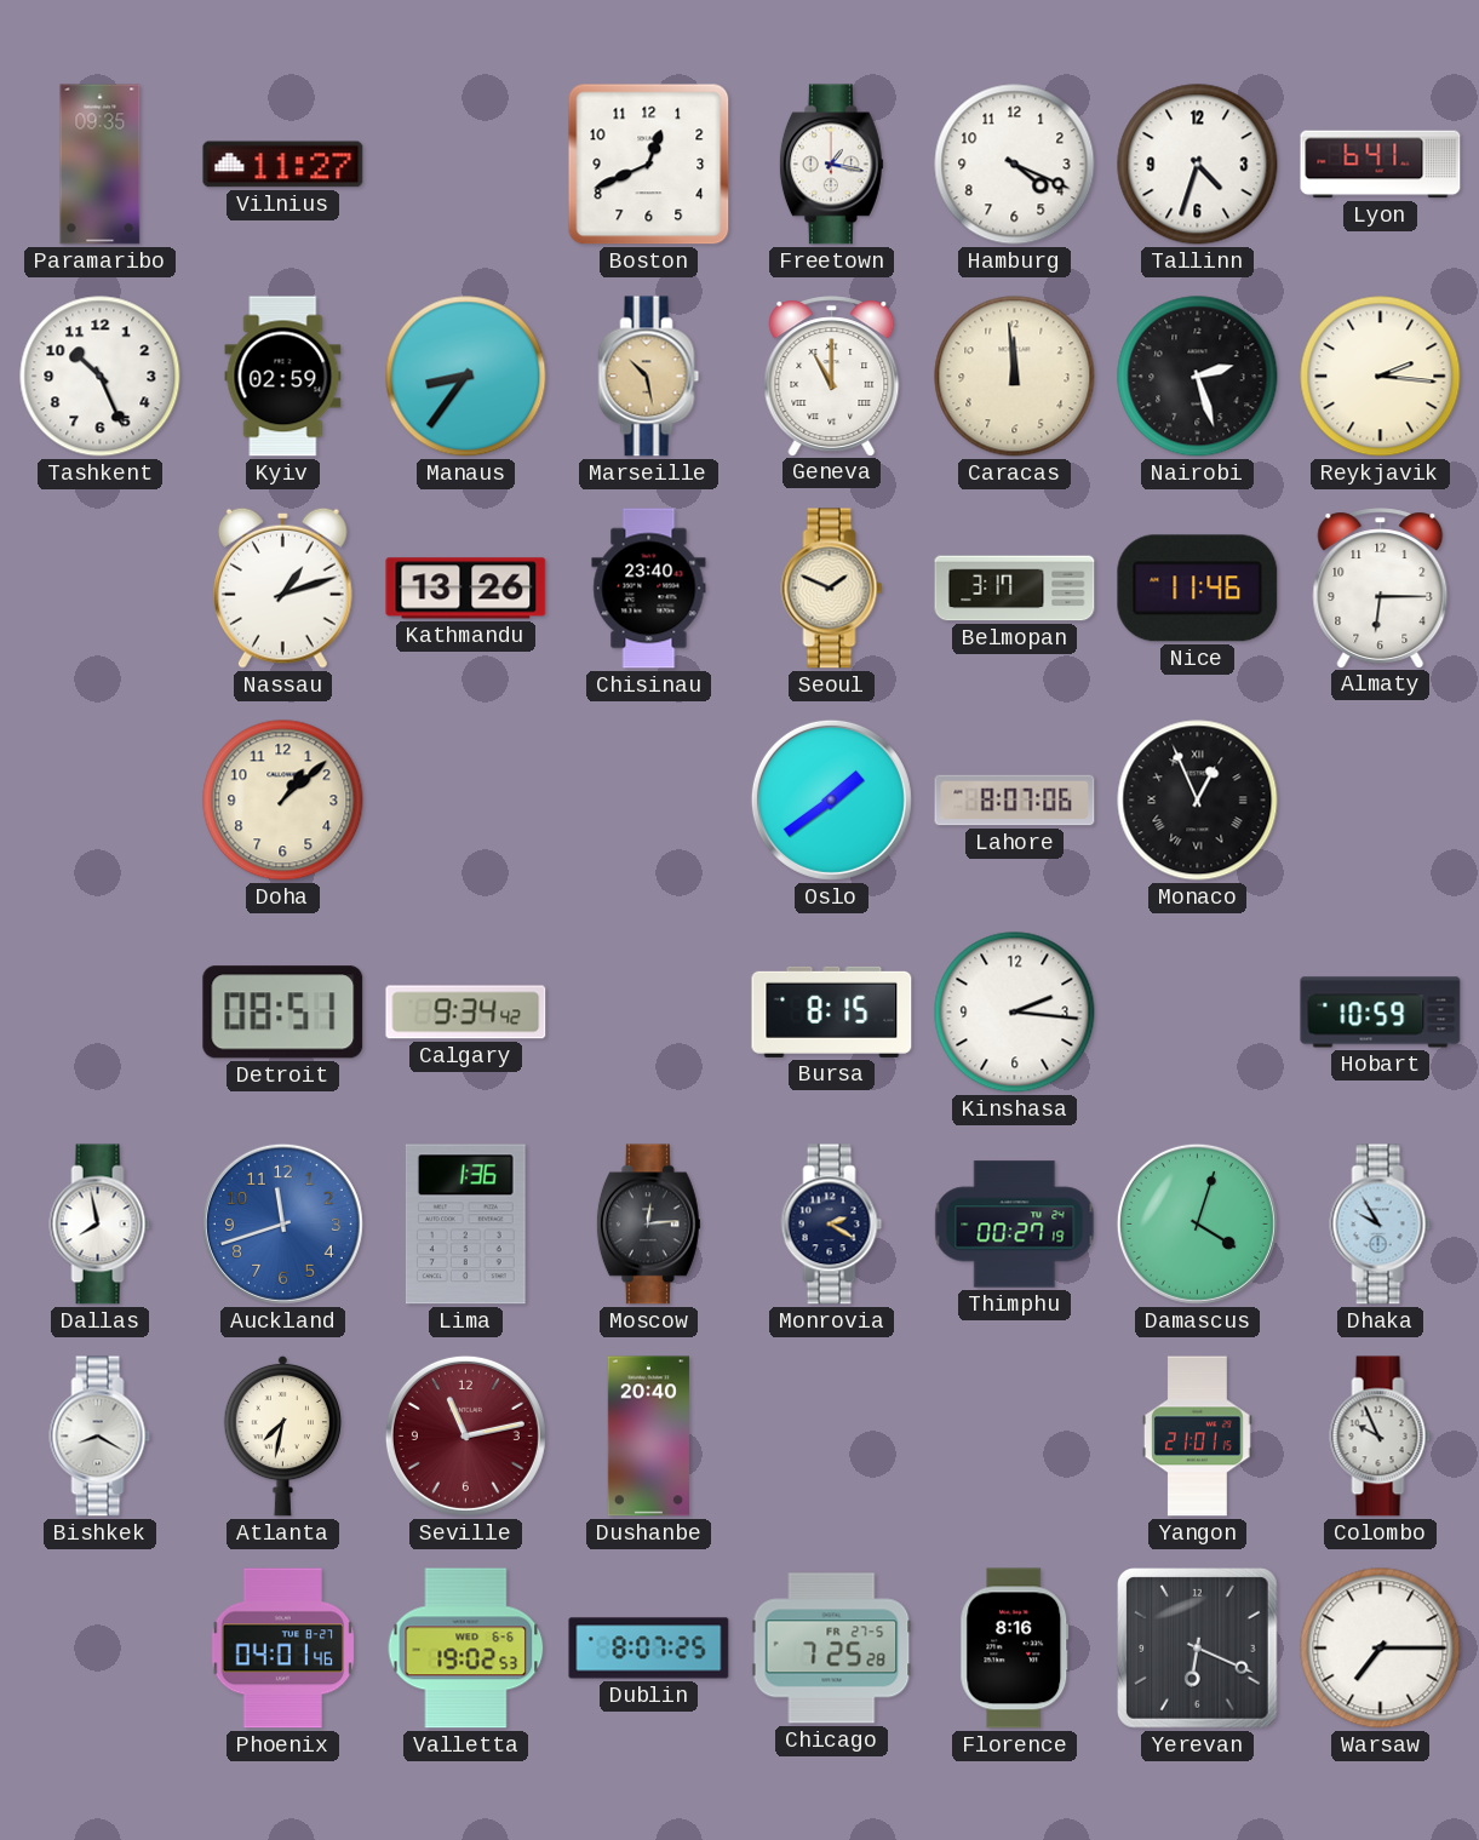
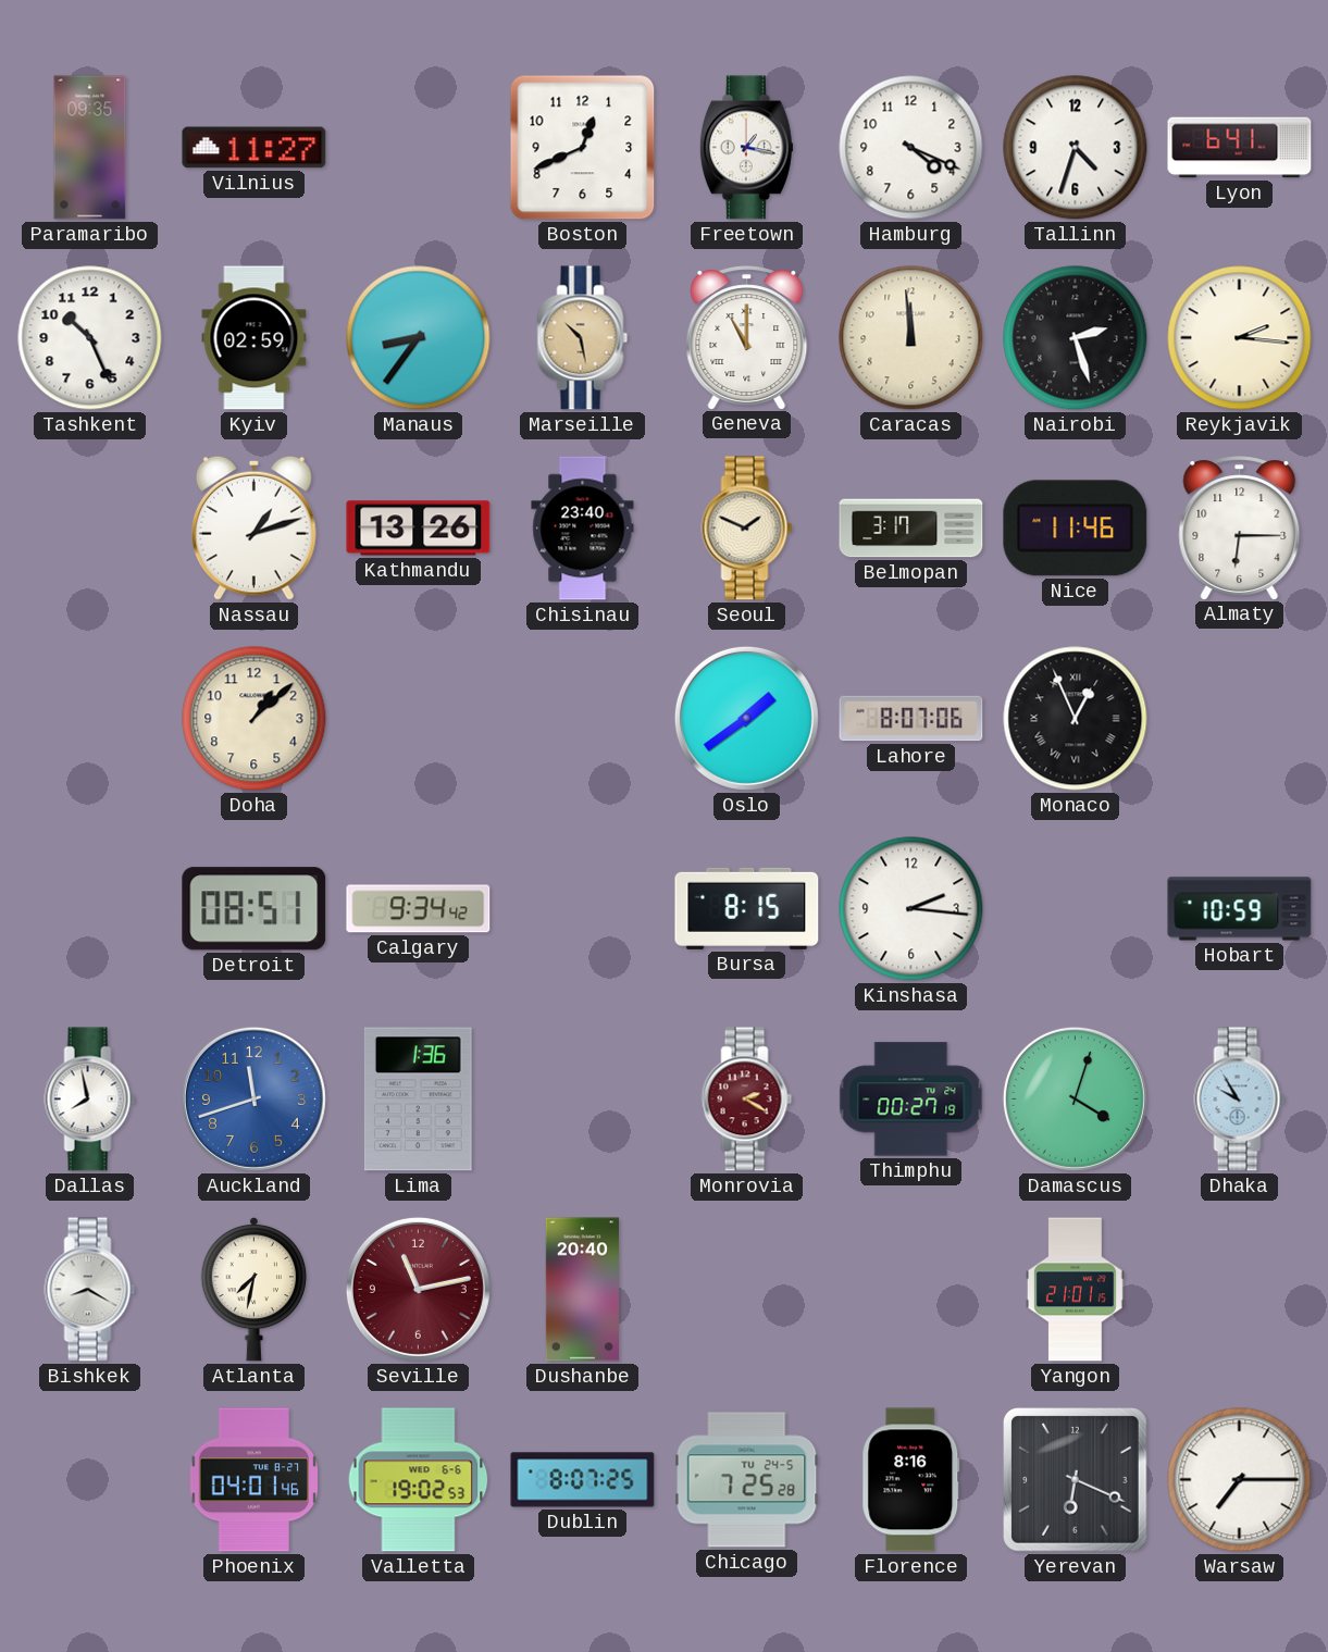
Moscow: 12:14 -> none (648, 1225)
Monrovia dial: navy -> burgundy (747, 1100)
Colombo: 9:56 -> none (1381, 1437)
Chicago date: FR 27-5 -> TU 24-5 (747, 1480)
